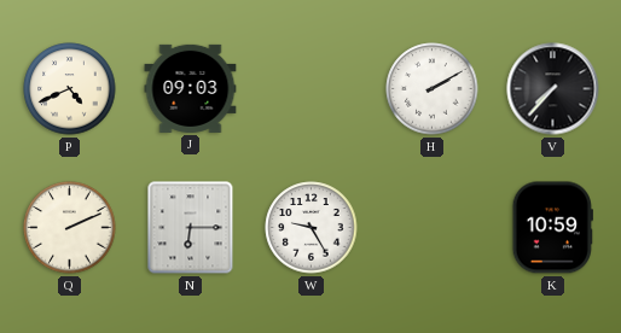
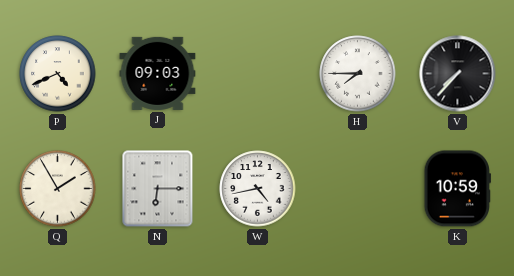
H: 2:10 -> 7:45 (358, 74)
Q: 2:11 -> 1:55 (58, 189)
W: 9:25 -> 4:43 (258, 189)
